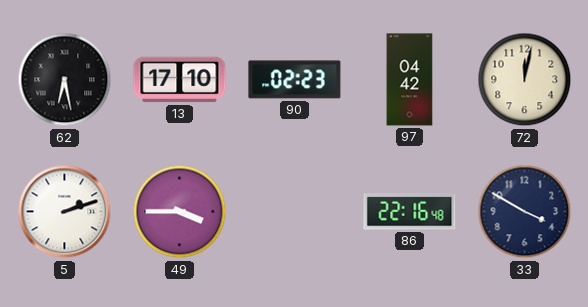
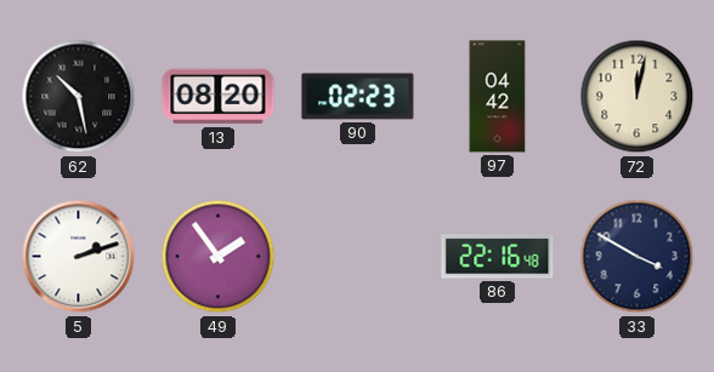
62: 6:28 -> 10:28 (79, 97)
13: 17:10 -> 08:20 (219, 97)
49: 3:45 -> 1:54 (219, 257)
